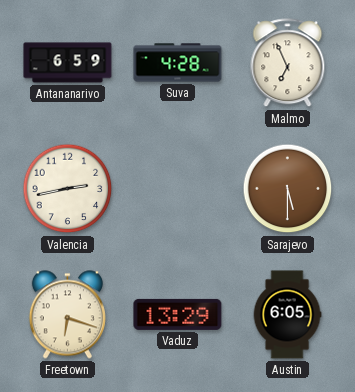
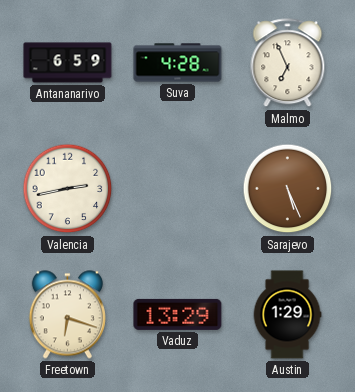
Sarajevo: 5:30 -> 5:26 (288, 189)
Austin: 6:05 -> 1:29 (287, 315)
